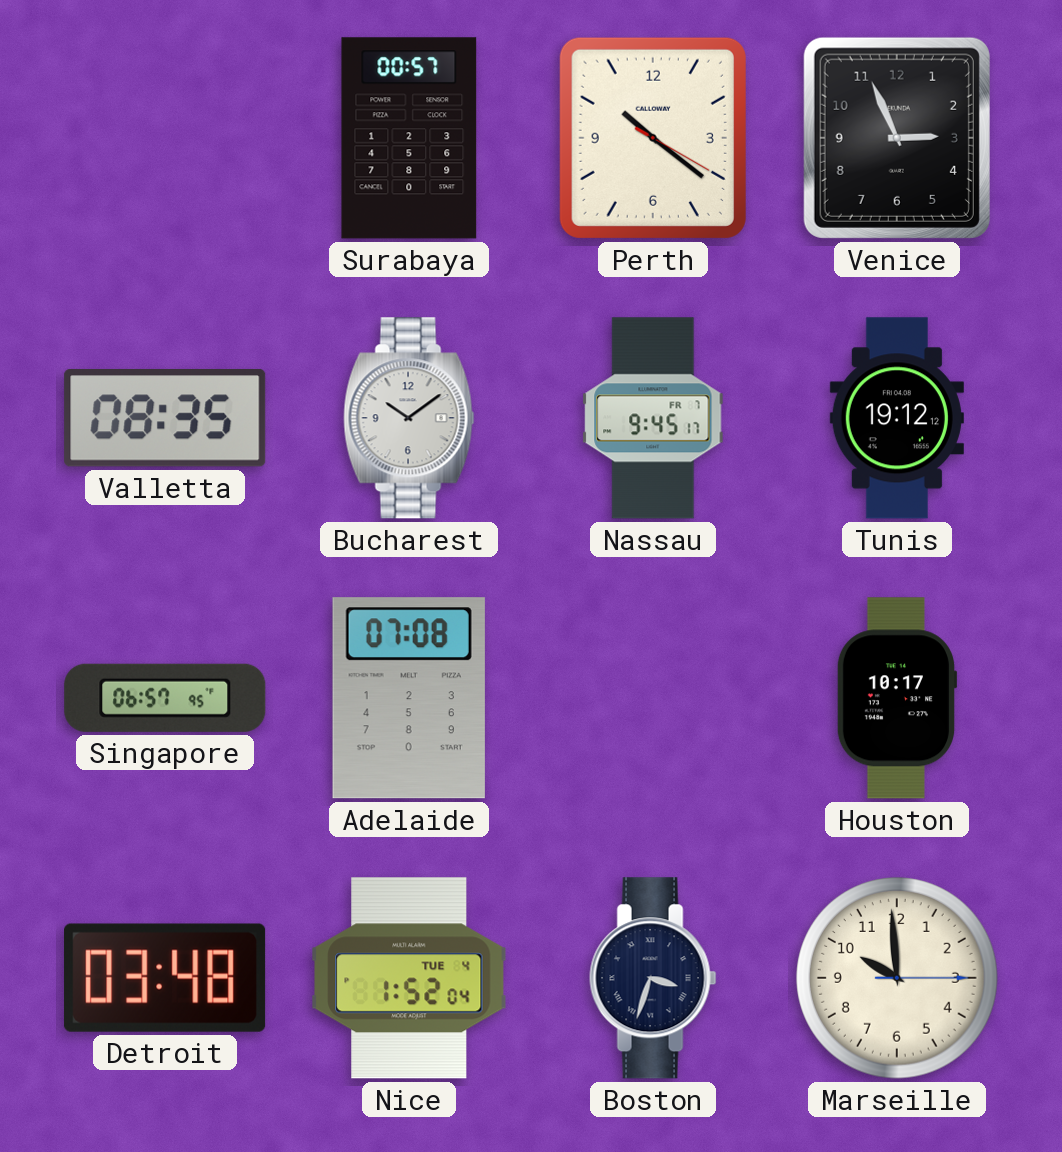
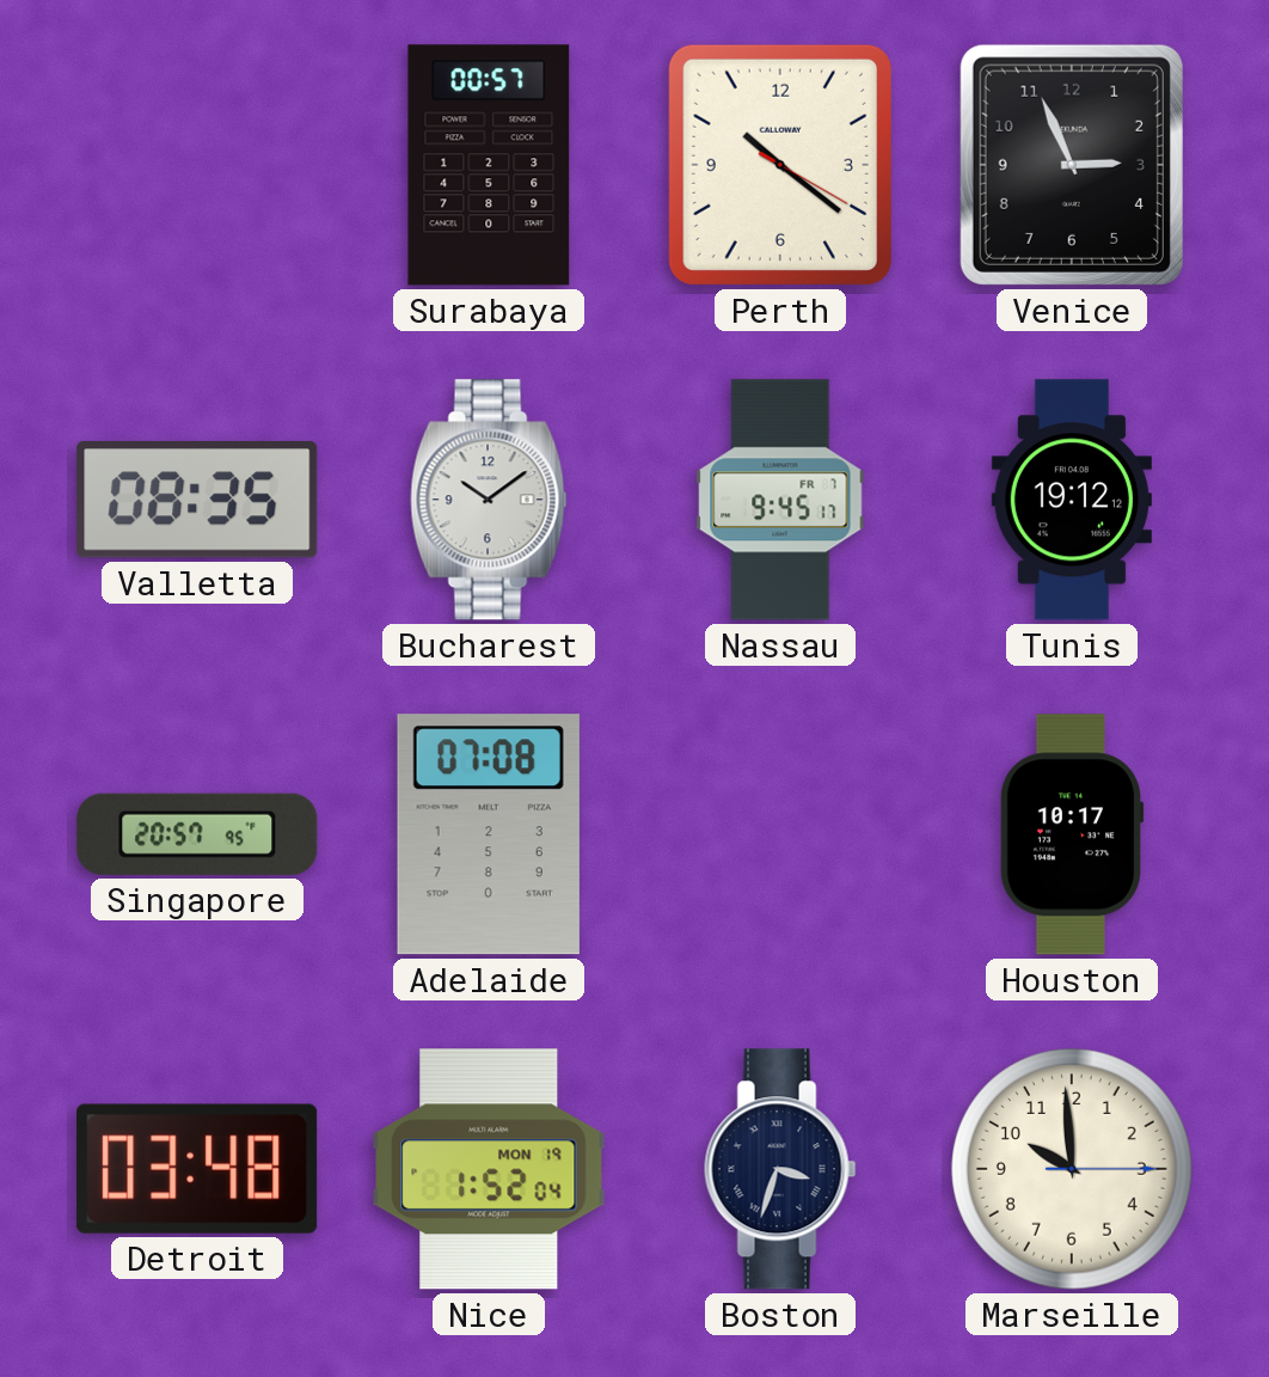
Singapore: 06:57 -> 20:57 (197, 834)
Nice date: TUE 4 -> MON 19 (489, 1169)
